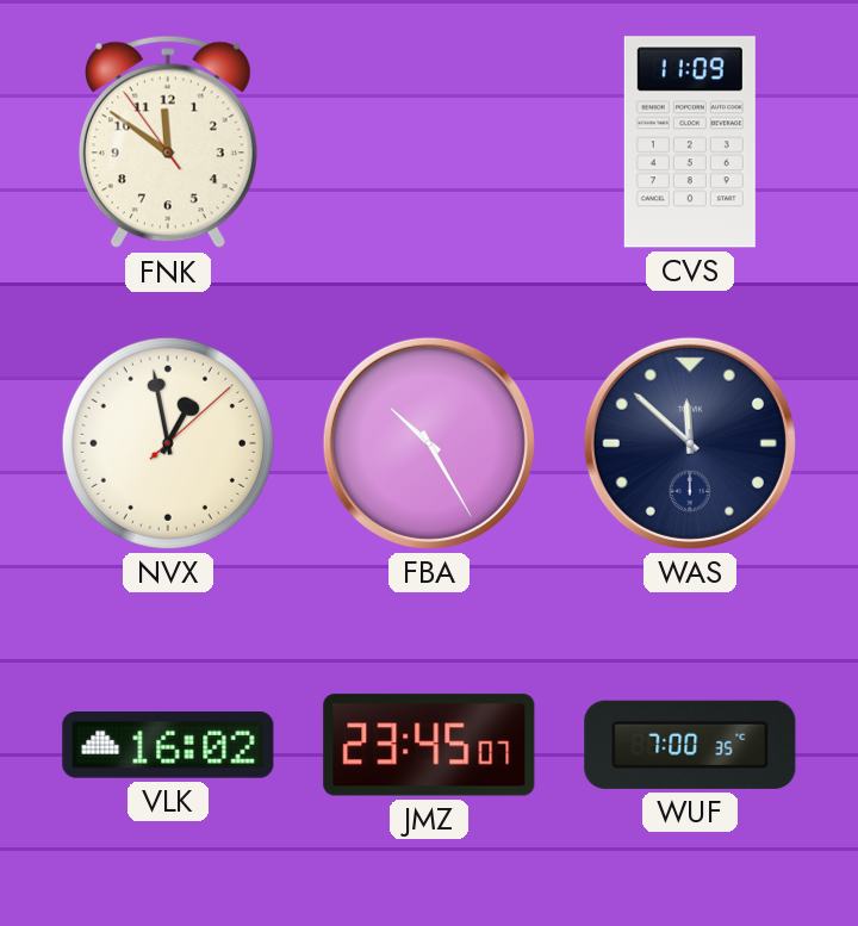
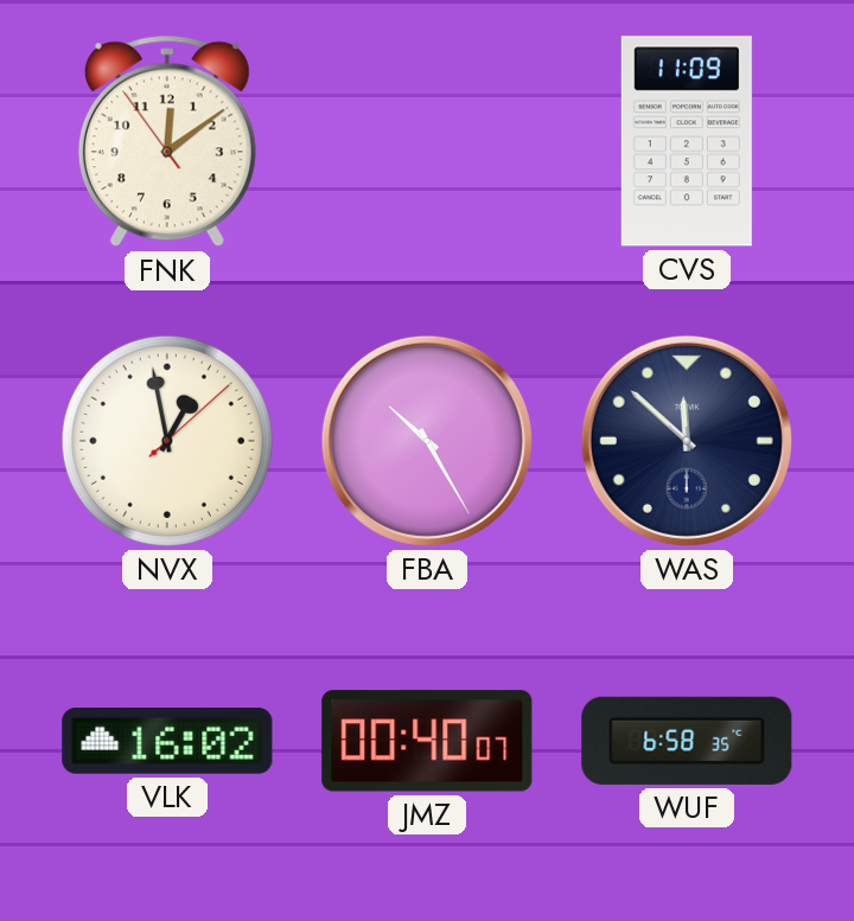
FNK: 11:50 -> 12:08 (167, 141)
JMZ: 23:45 -> 00:40 (427, 741)
WUF: 7:00 -> 6:58 (687, 741)
